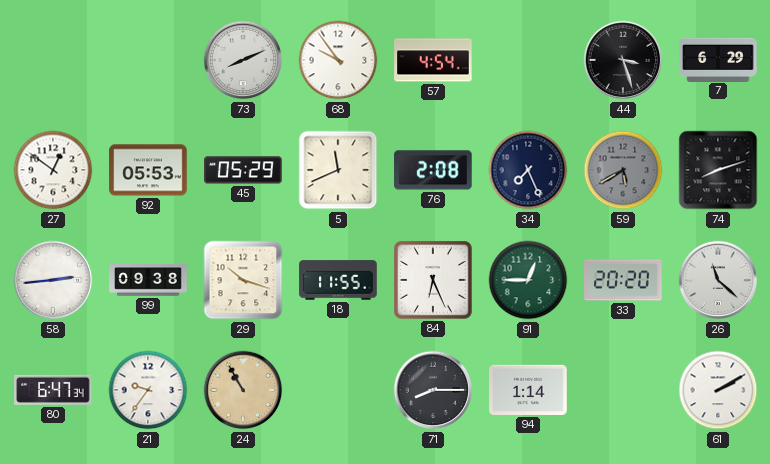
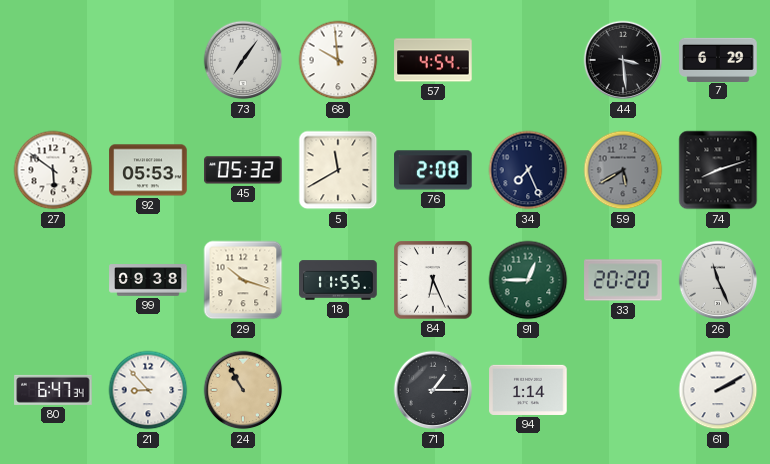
73: 8:11 -> 7:06 (243, 60)
68: 9:54 -> 9:59 (338, 60)
44: 3:27 -> 3:29 (623, 60)
27: 12:51 -> 5:51 (53, 170)
45: 05:29 -> 05:32 (243, 170)
5: 11:41 -> 11:40 (338, 170)
58: 2:44 -> none (53, 280)
26: 11:22 -> 11:26 (718, 280)
21: 9:36 -> 8:53 (148, 390)
71: 8:15 -> 1:15 (433, 390)
